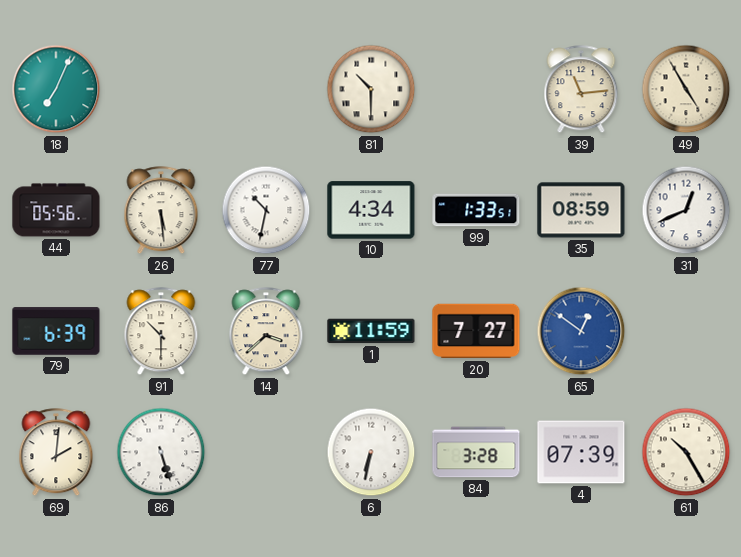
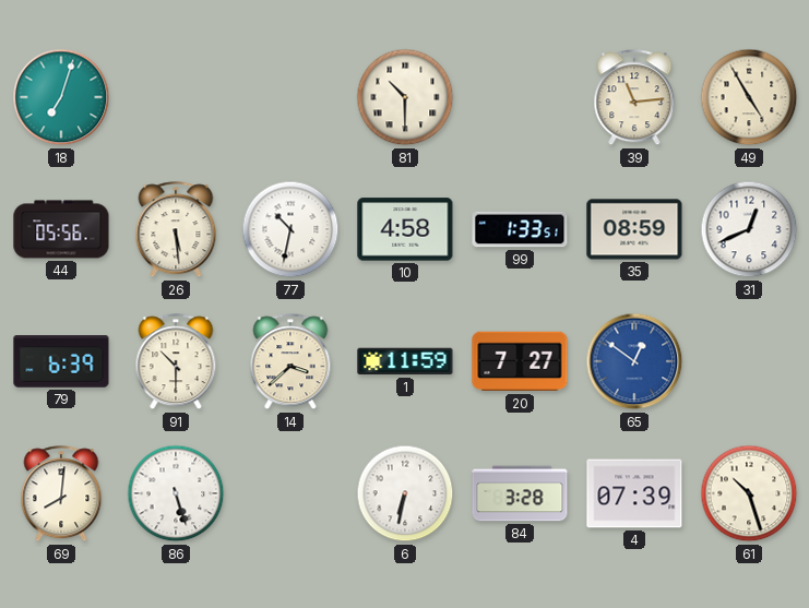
18: 7:04 -> 7:03 (61, 97)
10: 4:34 -> 4:58 (405, 229)
69: 2:01 -> 8:01 (61, 494)
61: 10:25 -> 10:27 (749, 493)
